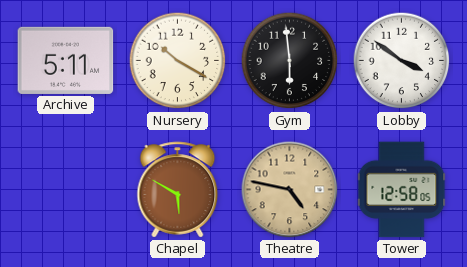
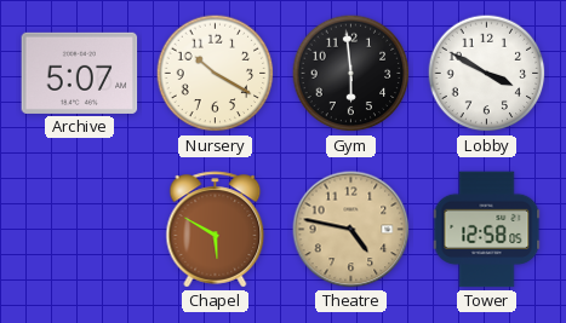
Archive: 5:11 -> 5:07 (80, 73)
Lobby: 3:51 -> 3:50 (487, 74)
